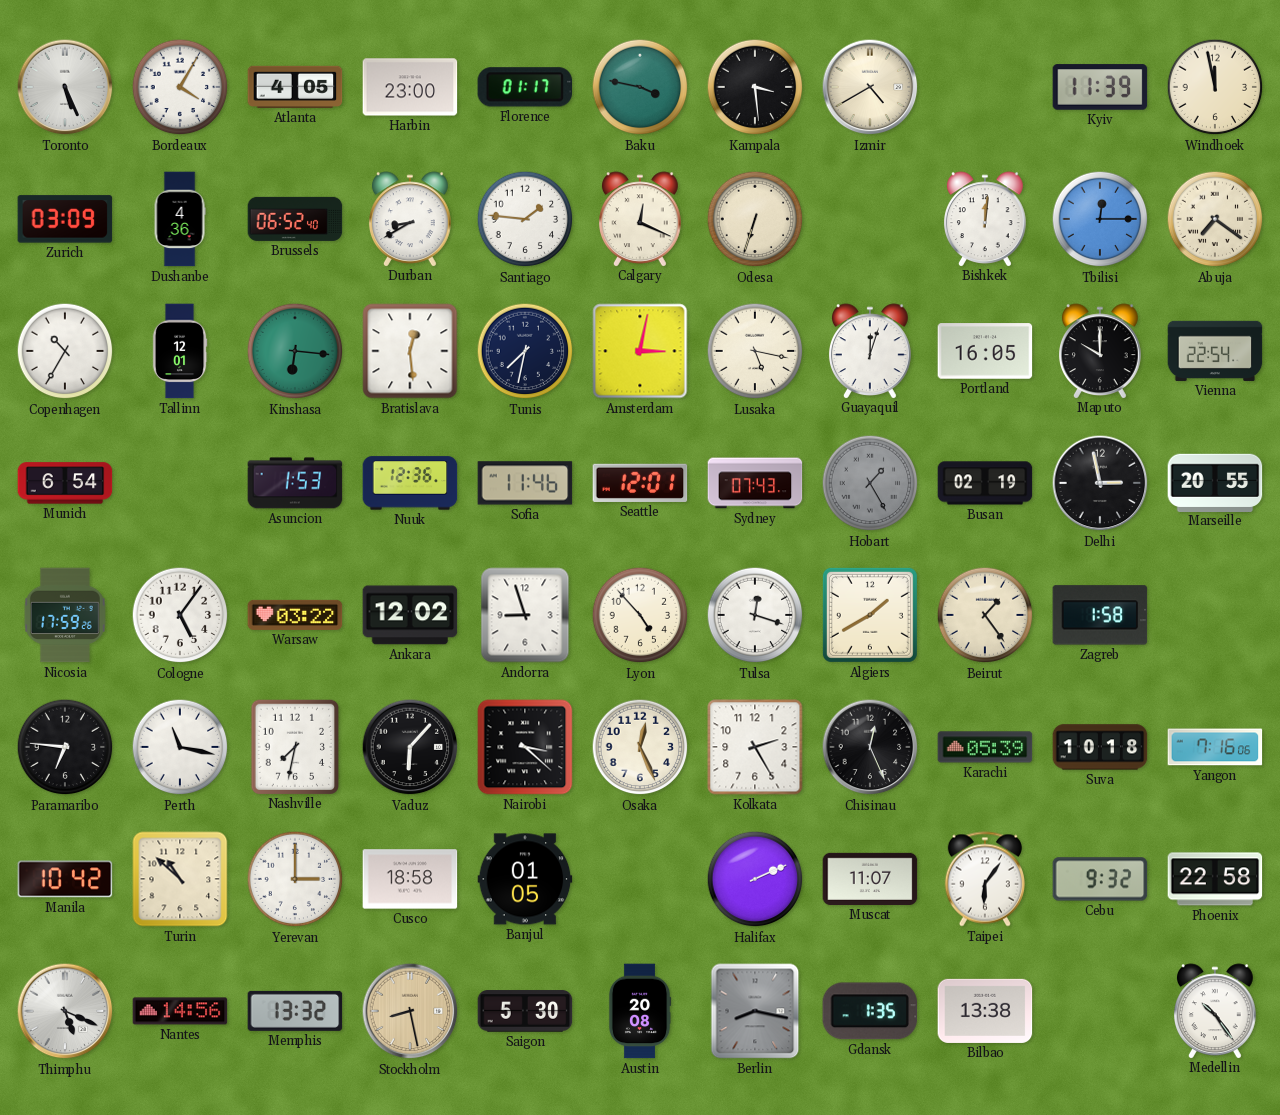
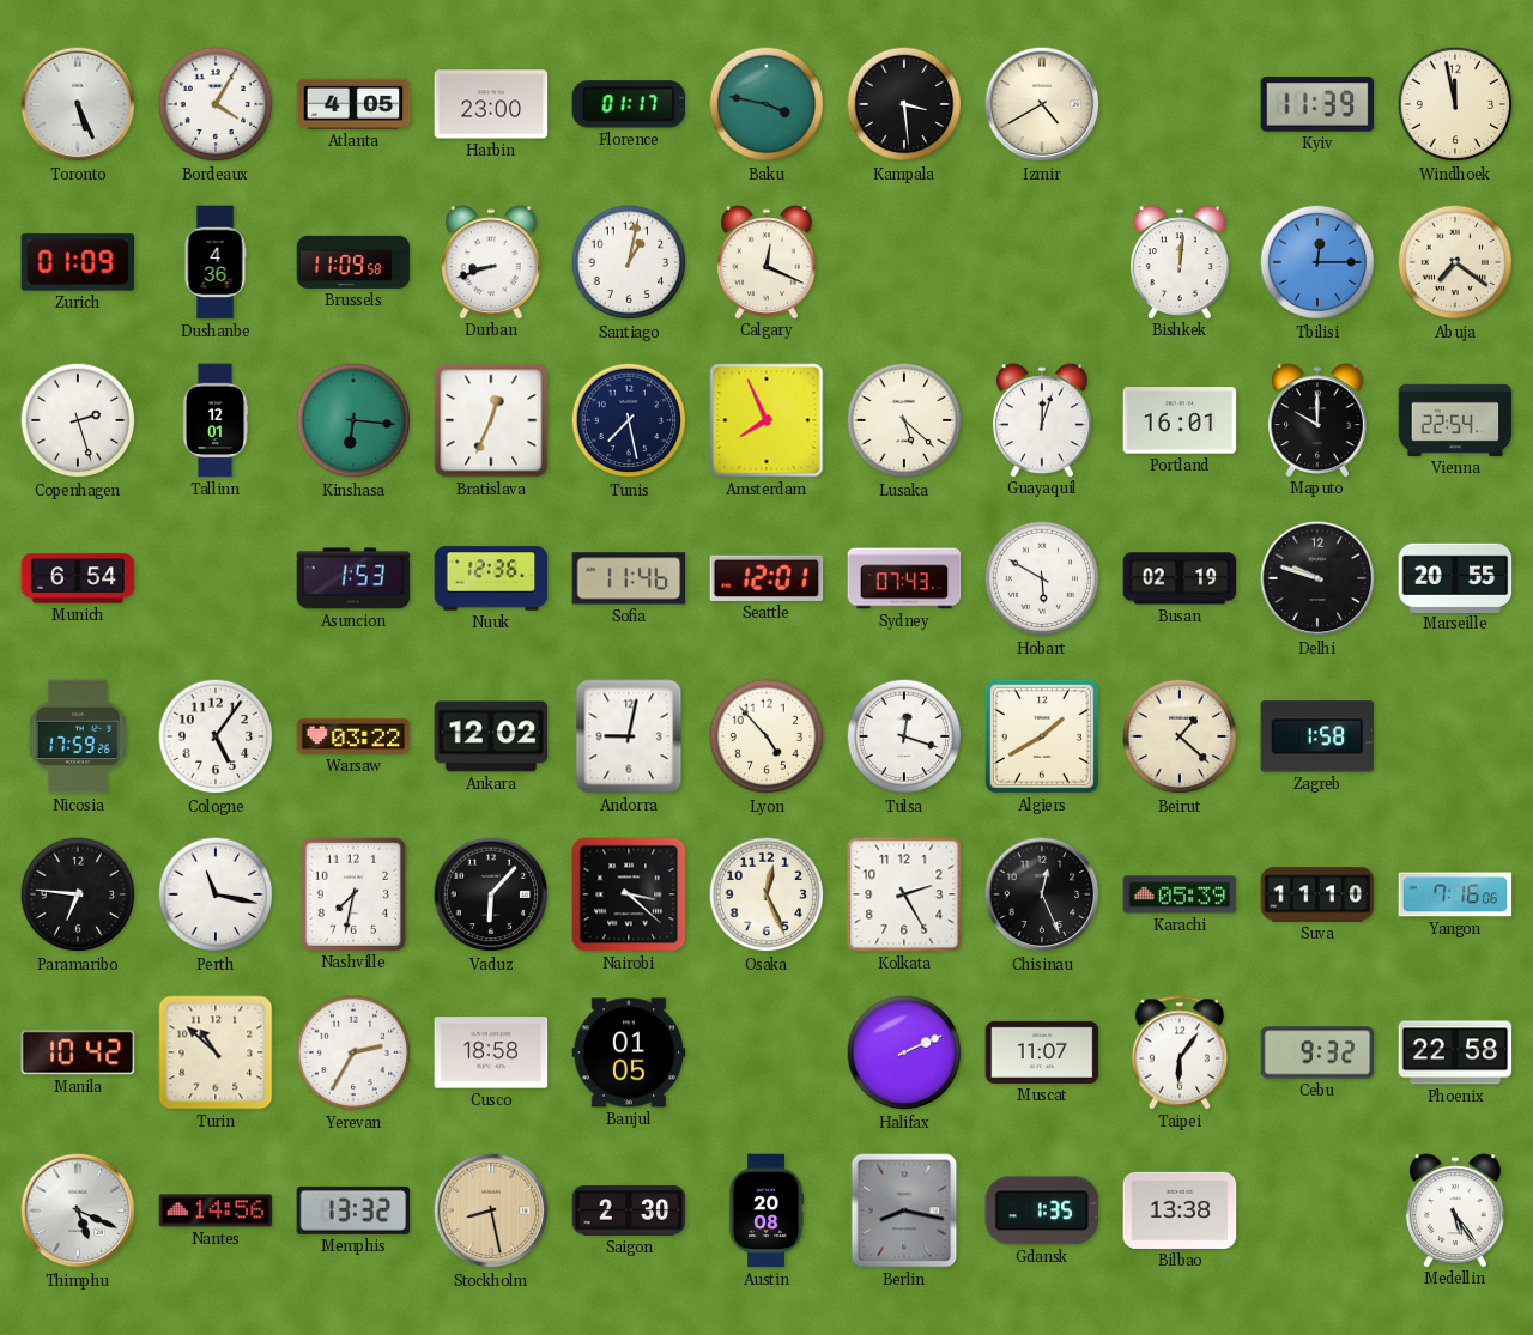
Zurich: 03:09 -> 01:09 (78, 262)
Brussels: 06:52 -> 11:09 (353, 262)
Durban: 8:40 -> 8:42 (492, 262)
Santiago: 1:46 -> 1:02 (629, 262)
Odesa: 6:33 -> none (755, 219)
Copenhagen: 10:35 -> 2:27 (78, 420)
Bratislava: 12:29 -> 12:34 (491, 420)
Tunis: 7:32 -> 7:28 (629, 420)
Amsterdam: 3:02 -> 7:56 (766, 420)
Lusaka: 5:17 -> 5:22 (904, 420)
Portland: 16:05 -> 16:01 (1180, 420)
Hobart: 1:25 -> 5:50 (1042, 578)
Hobart dial: grey -> white (1042, 578)
Delhi: 2:58 -> 9:48 (1317, 578)
Andorra: 8:57 -> 9:02 (629, 736)
Beirut: 1:24 -> 1:22 (1180, 736)
Suva: 10:18 -> 11:10 (1317, 894)
Yerevan: 3:00 -> 2:35 (353, 1052)
Saigon: 5:30 -> 2:30 (629, 1210)
Medellin: 10:24 -> 5:24 (1456, 1210)
